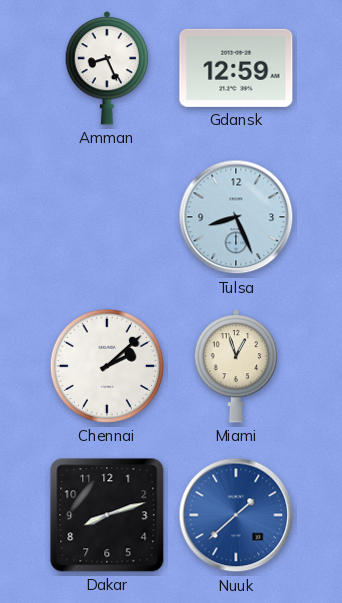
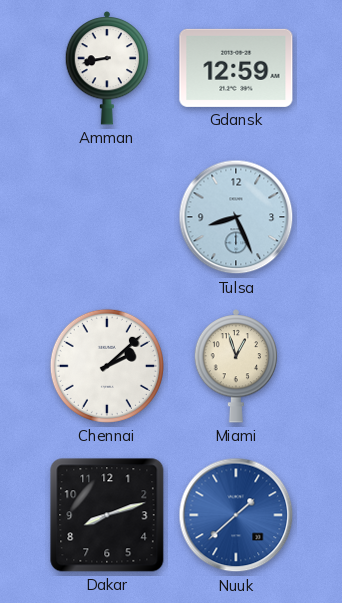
Amman: 8:26 -> 8:43 (107, 68)
